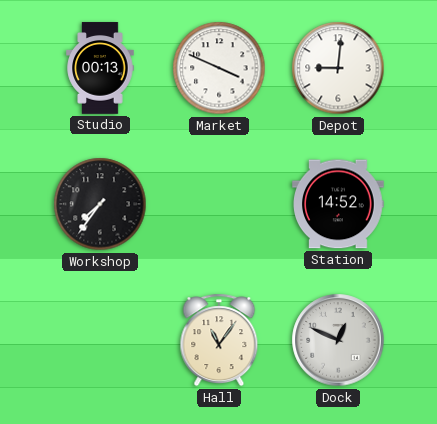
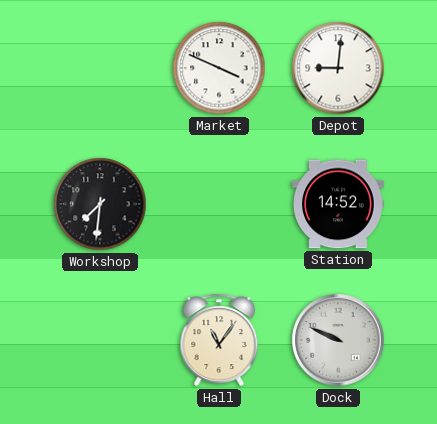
Studio: 00:13 -> none (100, 68)
Workshop: 7:36 -> 7:31 (100, 204)
Dock: 12:49 -> 9:49 (338, 340)
